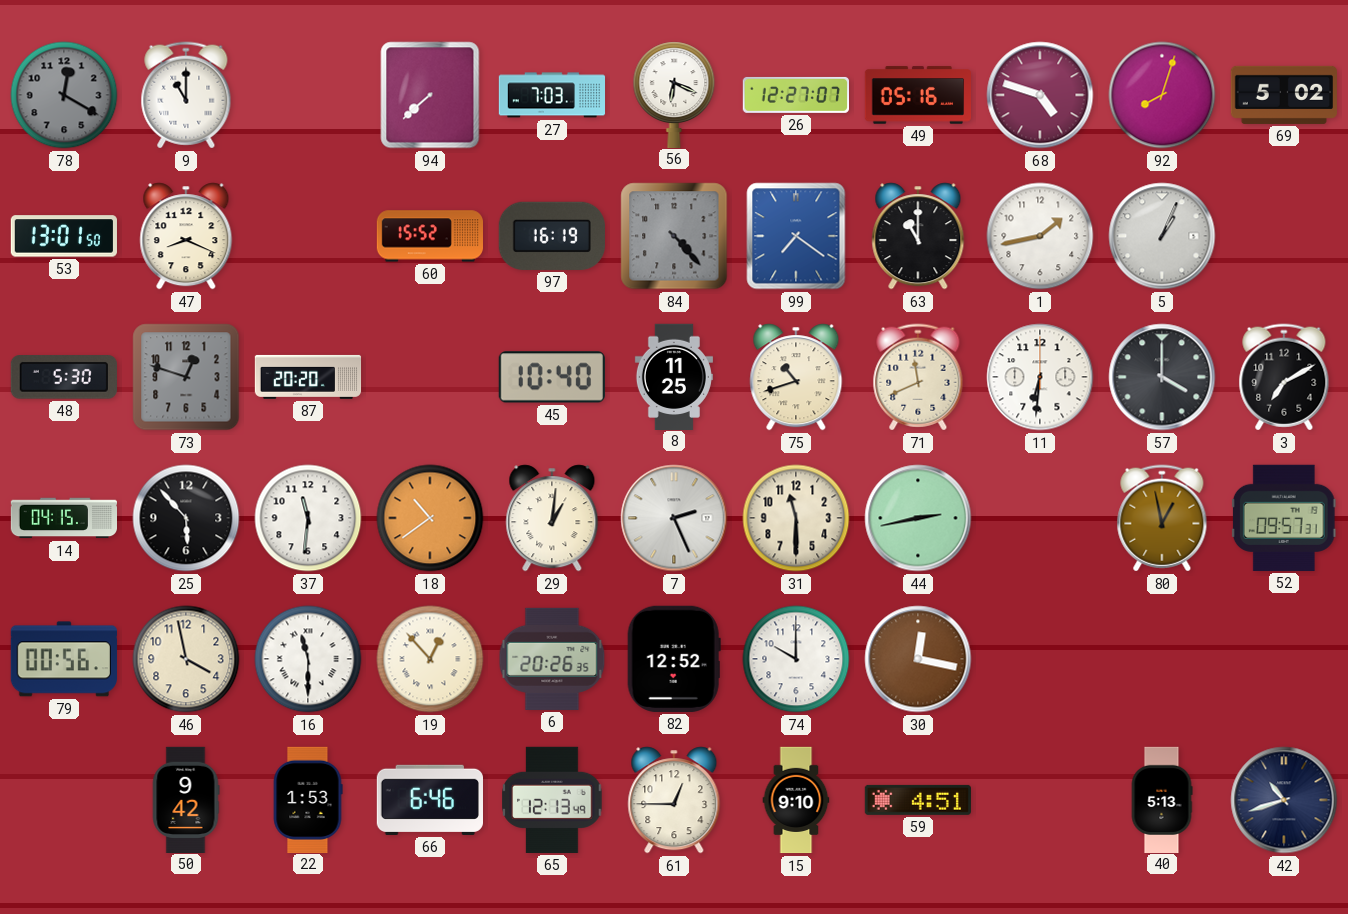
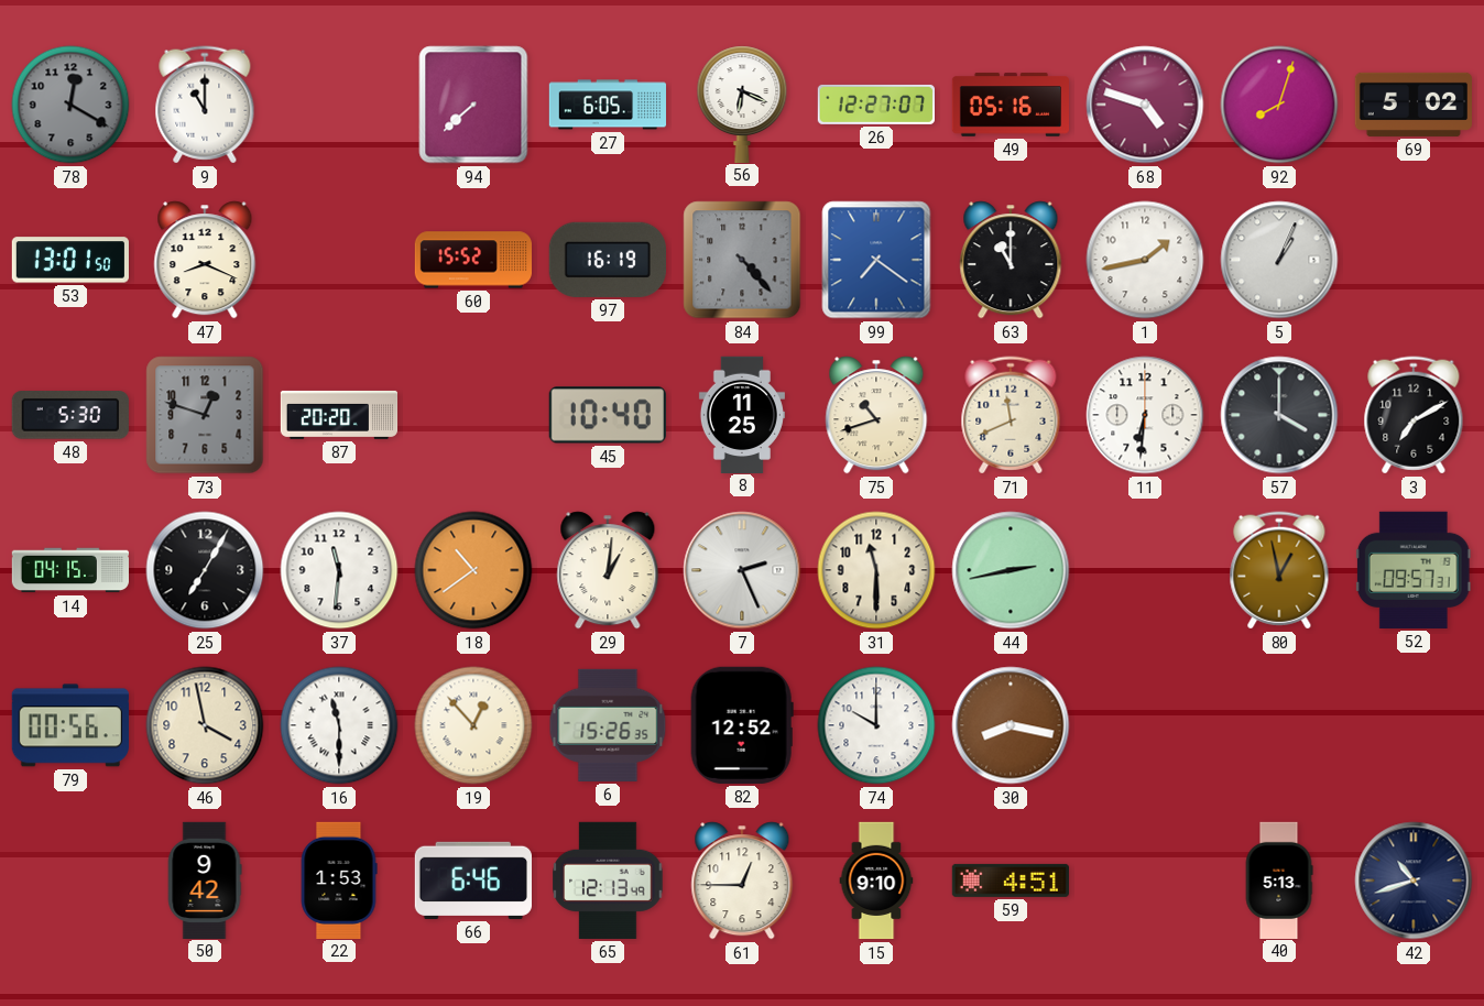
27: 7:03 -> 6:05 (608, 105)
25: 5:53 -> 7:05 (205, 570)
6: 20:26 -> 15:26 (608, 725)
30: 12:17 -> 8:17 (1011, 725)
